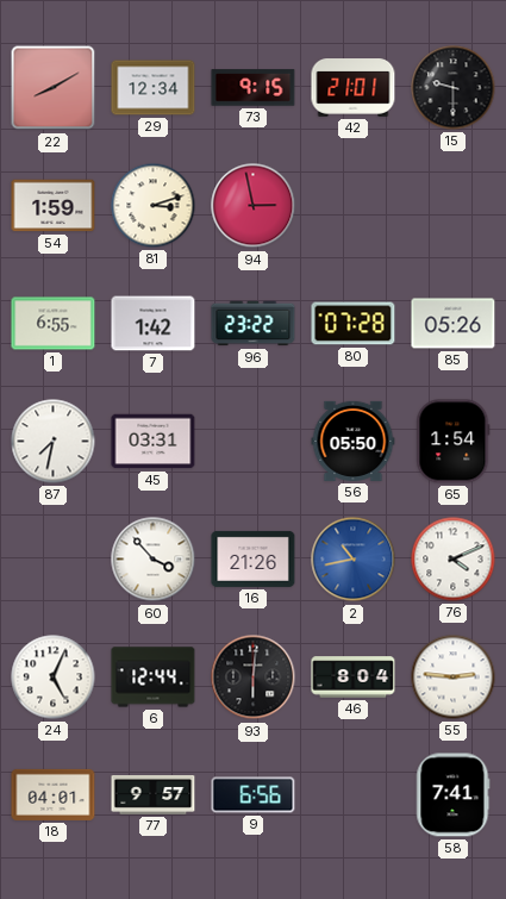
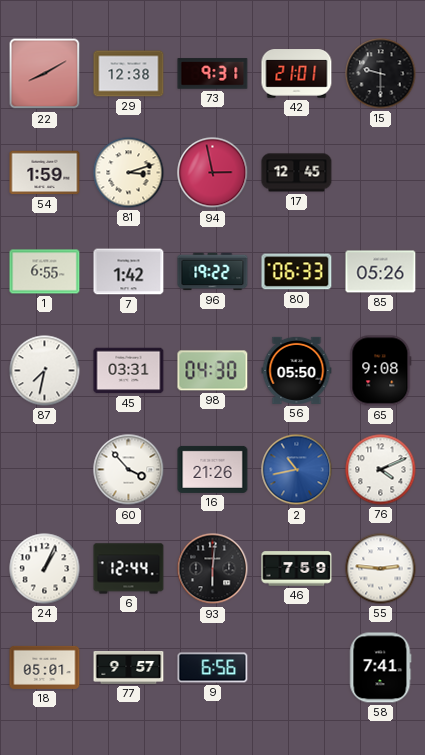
29: 12:34 -> 12:38 (129, 74)
73: 9:15 -> 9:31 (213, 74)
17: none -> 12:45 (297, 173)
96: 23:22 -> 19:22 (213, 272)
80: 07:28 -> 06:33 (297, 272)
98: none -> 04:30 (213, 371)
65: 1:54 -> 9:08 (381, 371)
24: 5:04 -> 1:04 (45, 569)
46: 8:04 -> 7:59 (297, 569)
18: 04:01 -> 05:01 (45, 667)
